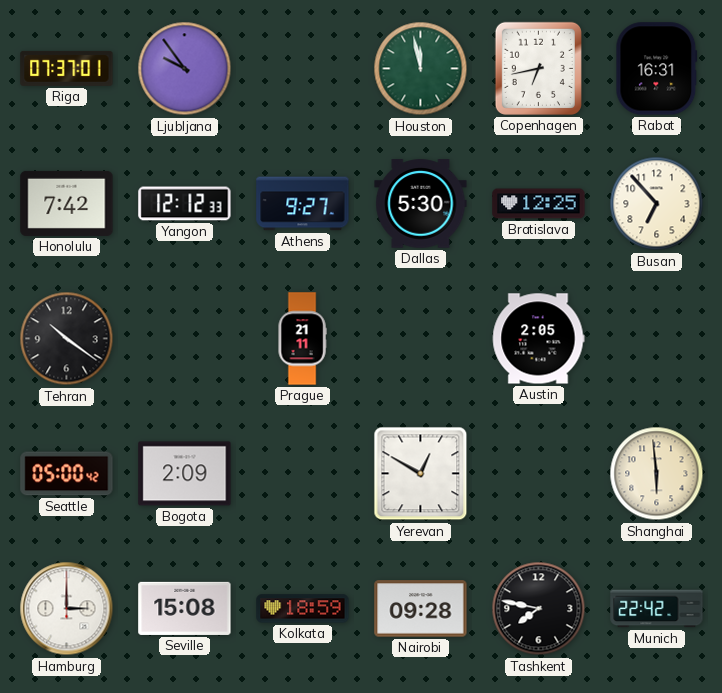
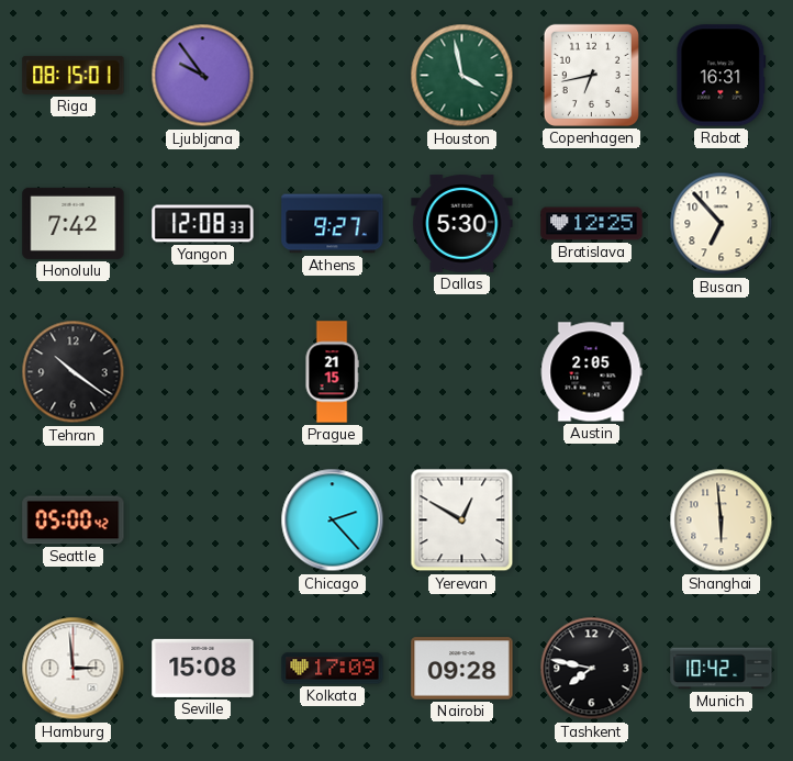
Riga: 07:37 -> 08:15 (74, 75)
Houston: 11:58 -> 3:58 (462, 76)
Yangon: 12:12 -> 12:08 (203, 224)
Prague: 21:11 -> 21:15 (332, 372)
Bogota: 2:09 -> none (185, 474)
Chicago: none -> 2:23 (333, 521)
Hamburg: 3:00 -> 2:59 (74, 669)
Kolkata: 18:59 -> 17:09 (333, 669)
Munich: 22:42 -> 10:42 (722, 669)
